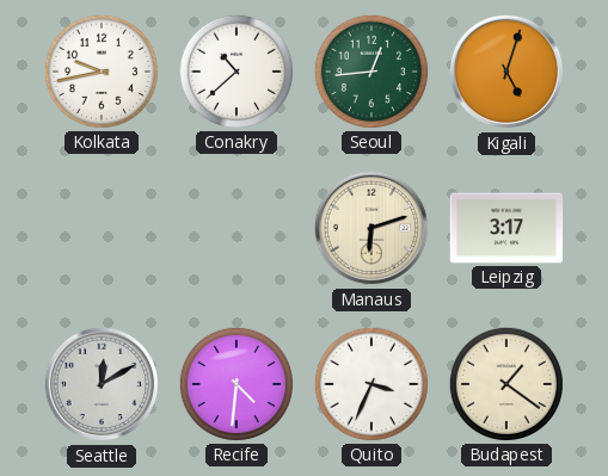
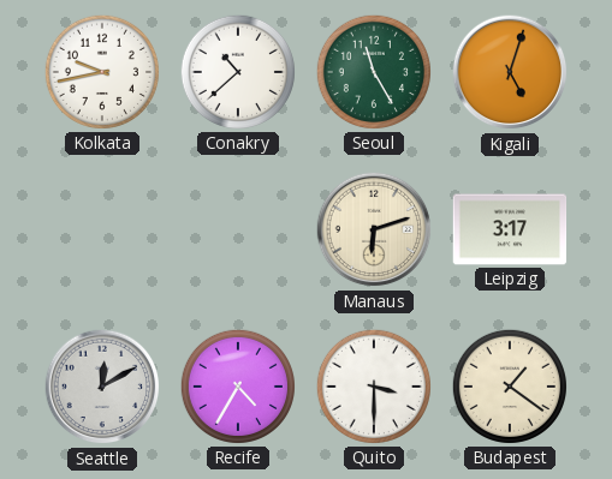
Seoul: 12:44 -> 11:25 (374, 72)
Recife: 4:31 -> 4:35 (238, 387)
Quito: 3:34 -> 3:30 (374, 387)
